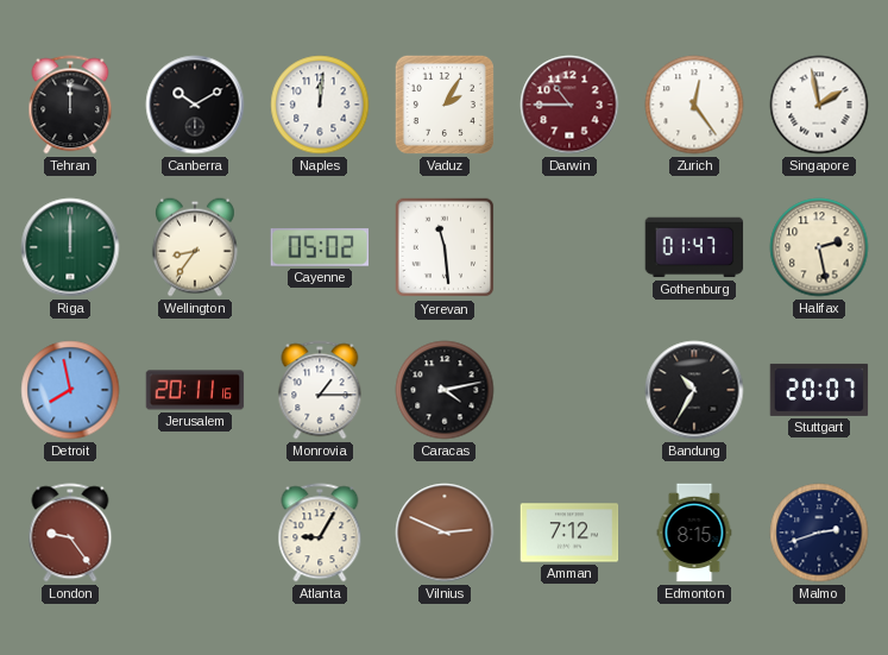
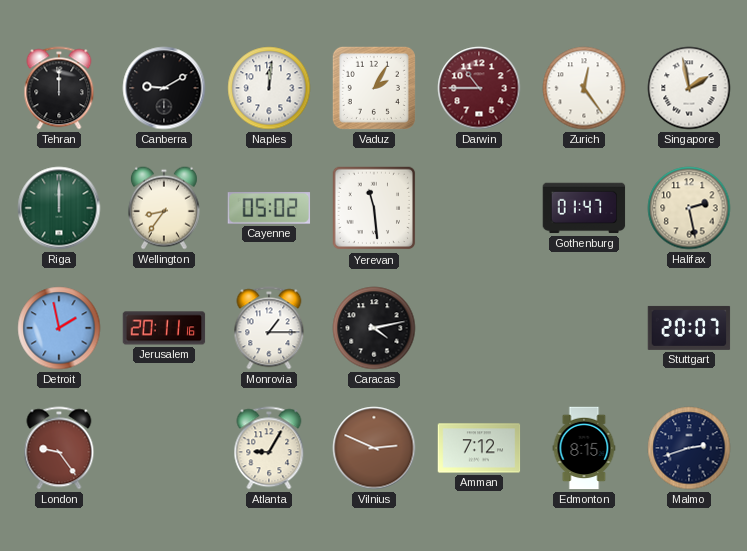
Canberra: 10:10 -> 9:10 (164, 88)
Detroit: 7:58 -> 1:58 (59, 328)
Bandung: 10:35 -> none (694, 390)
